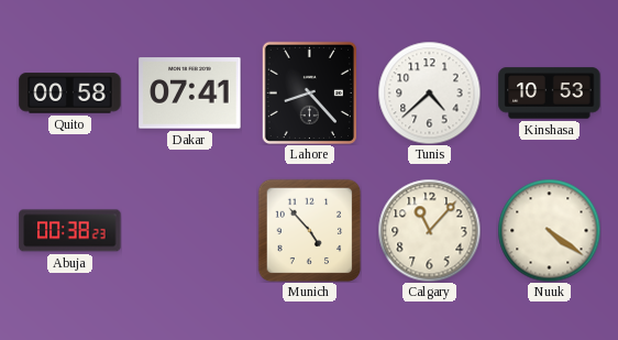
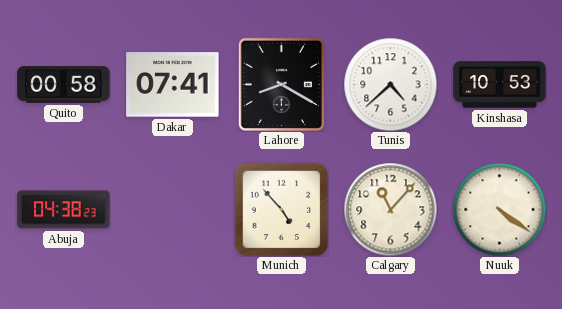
Lahore: 8:23 -> 8:20 (281, 84)
Abuja: 00:38 -> 04:38 (64, 210)
